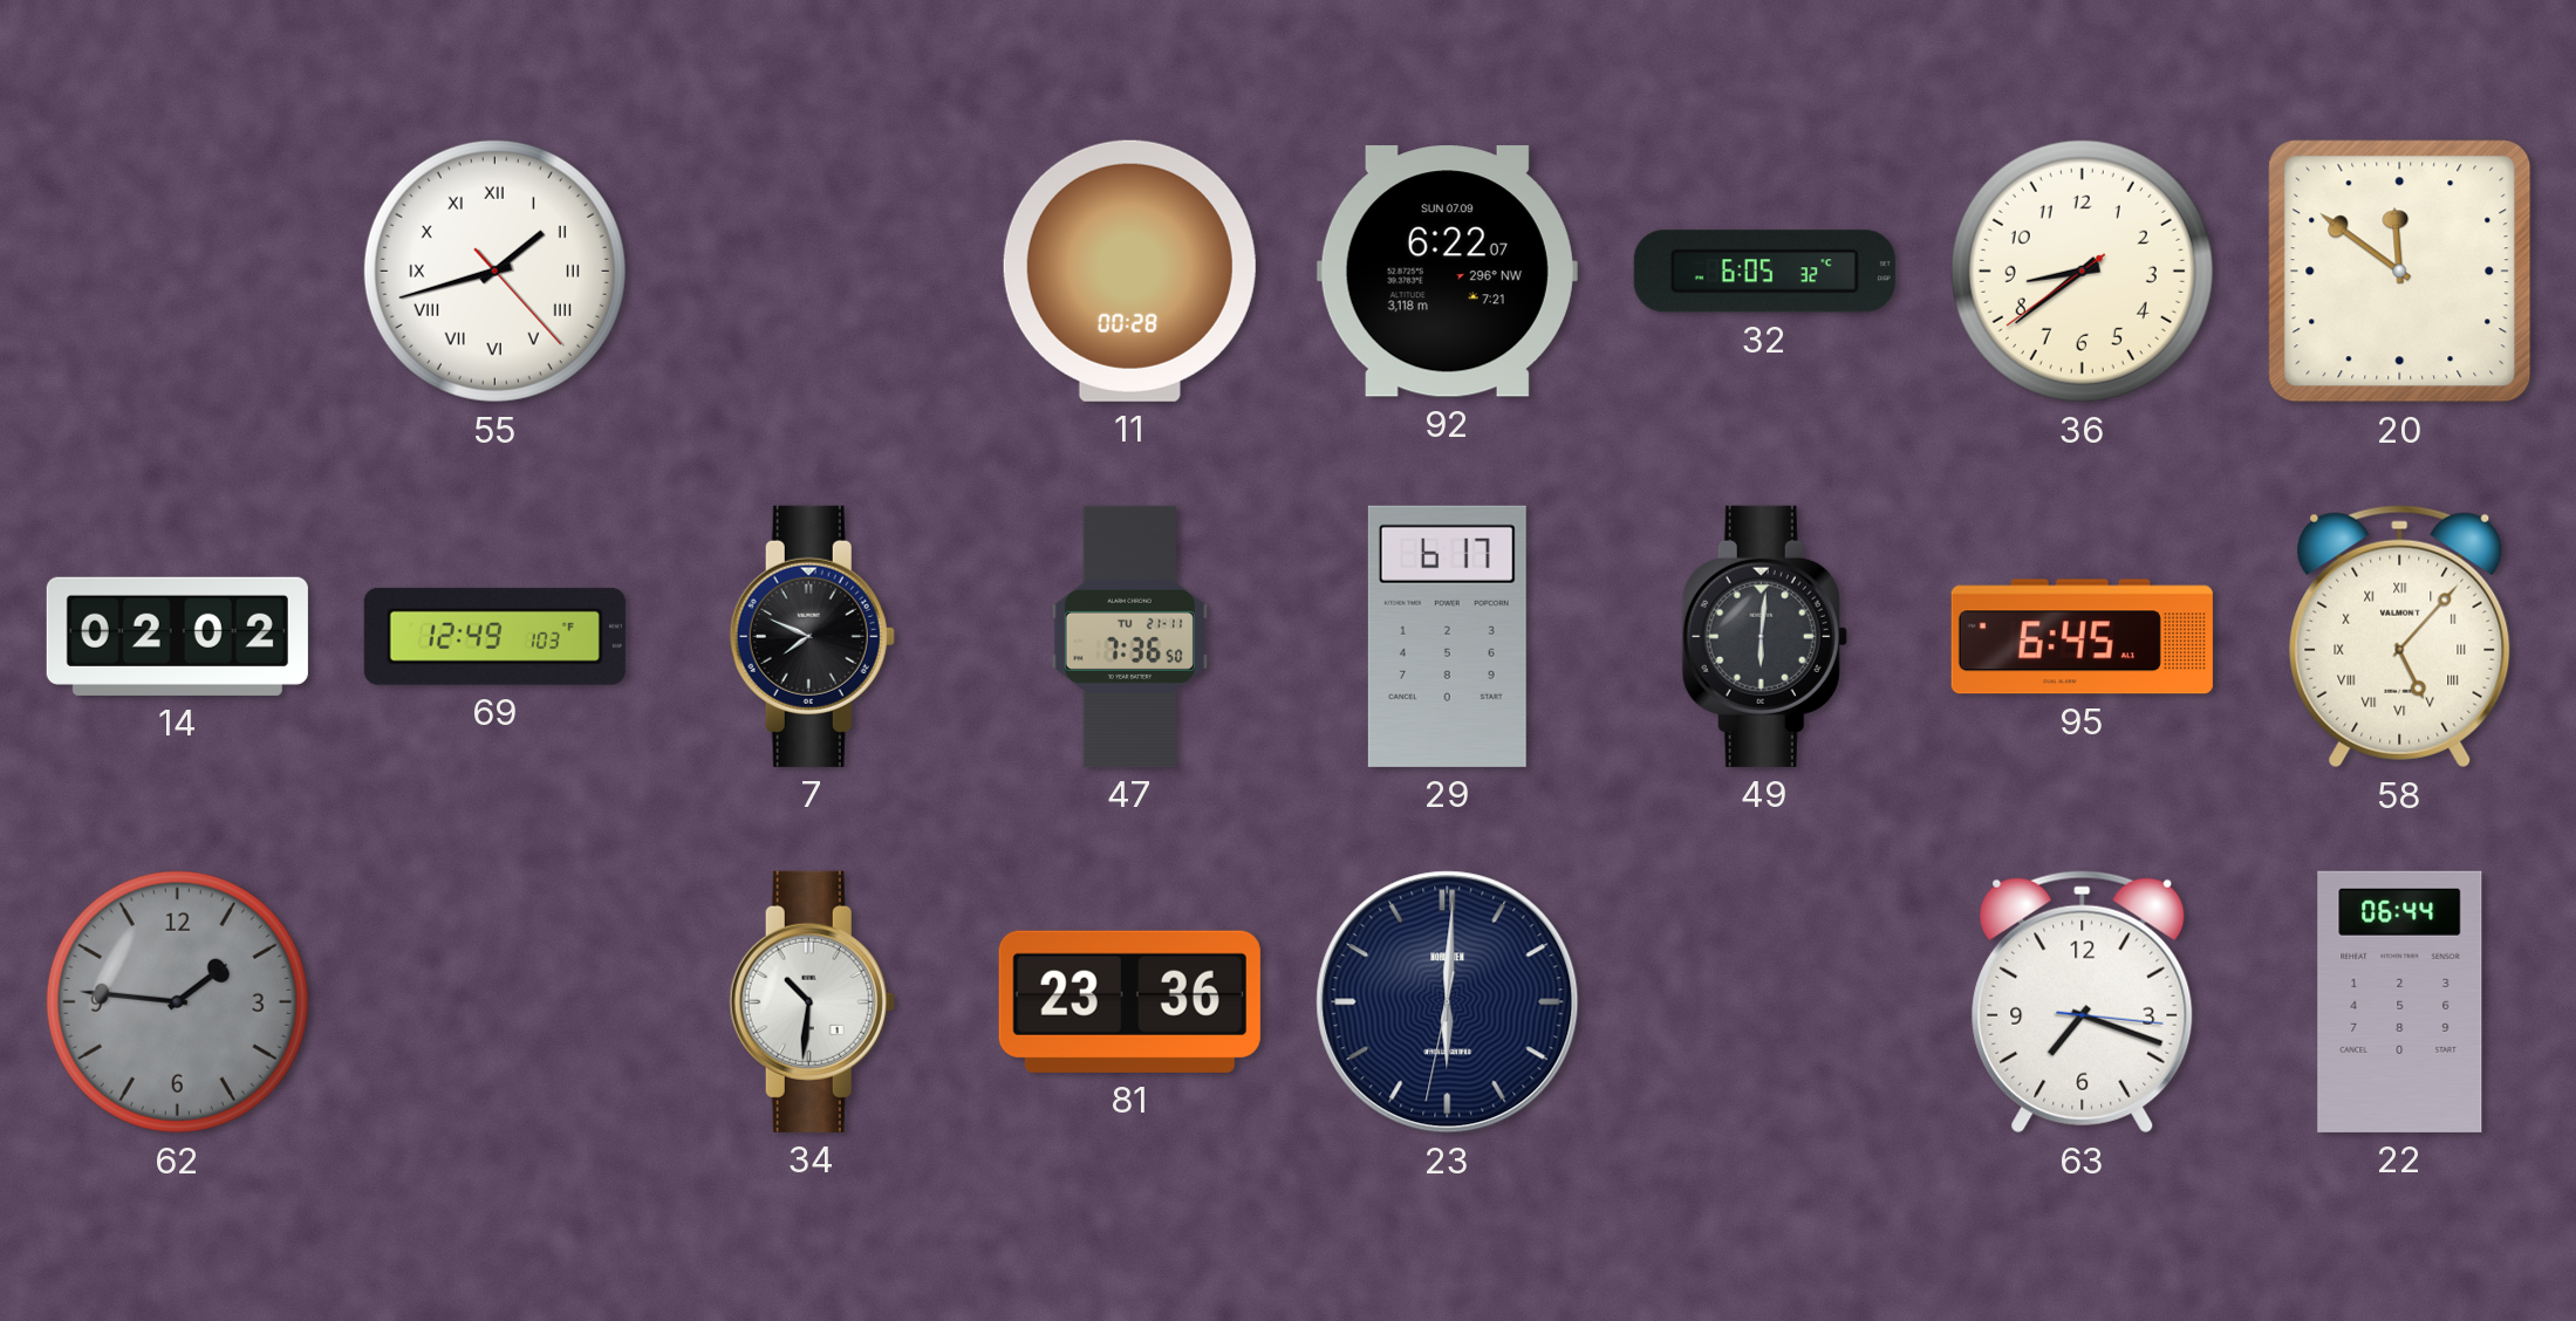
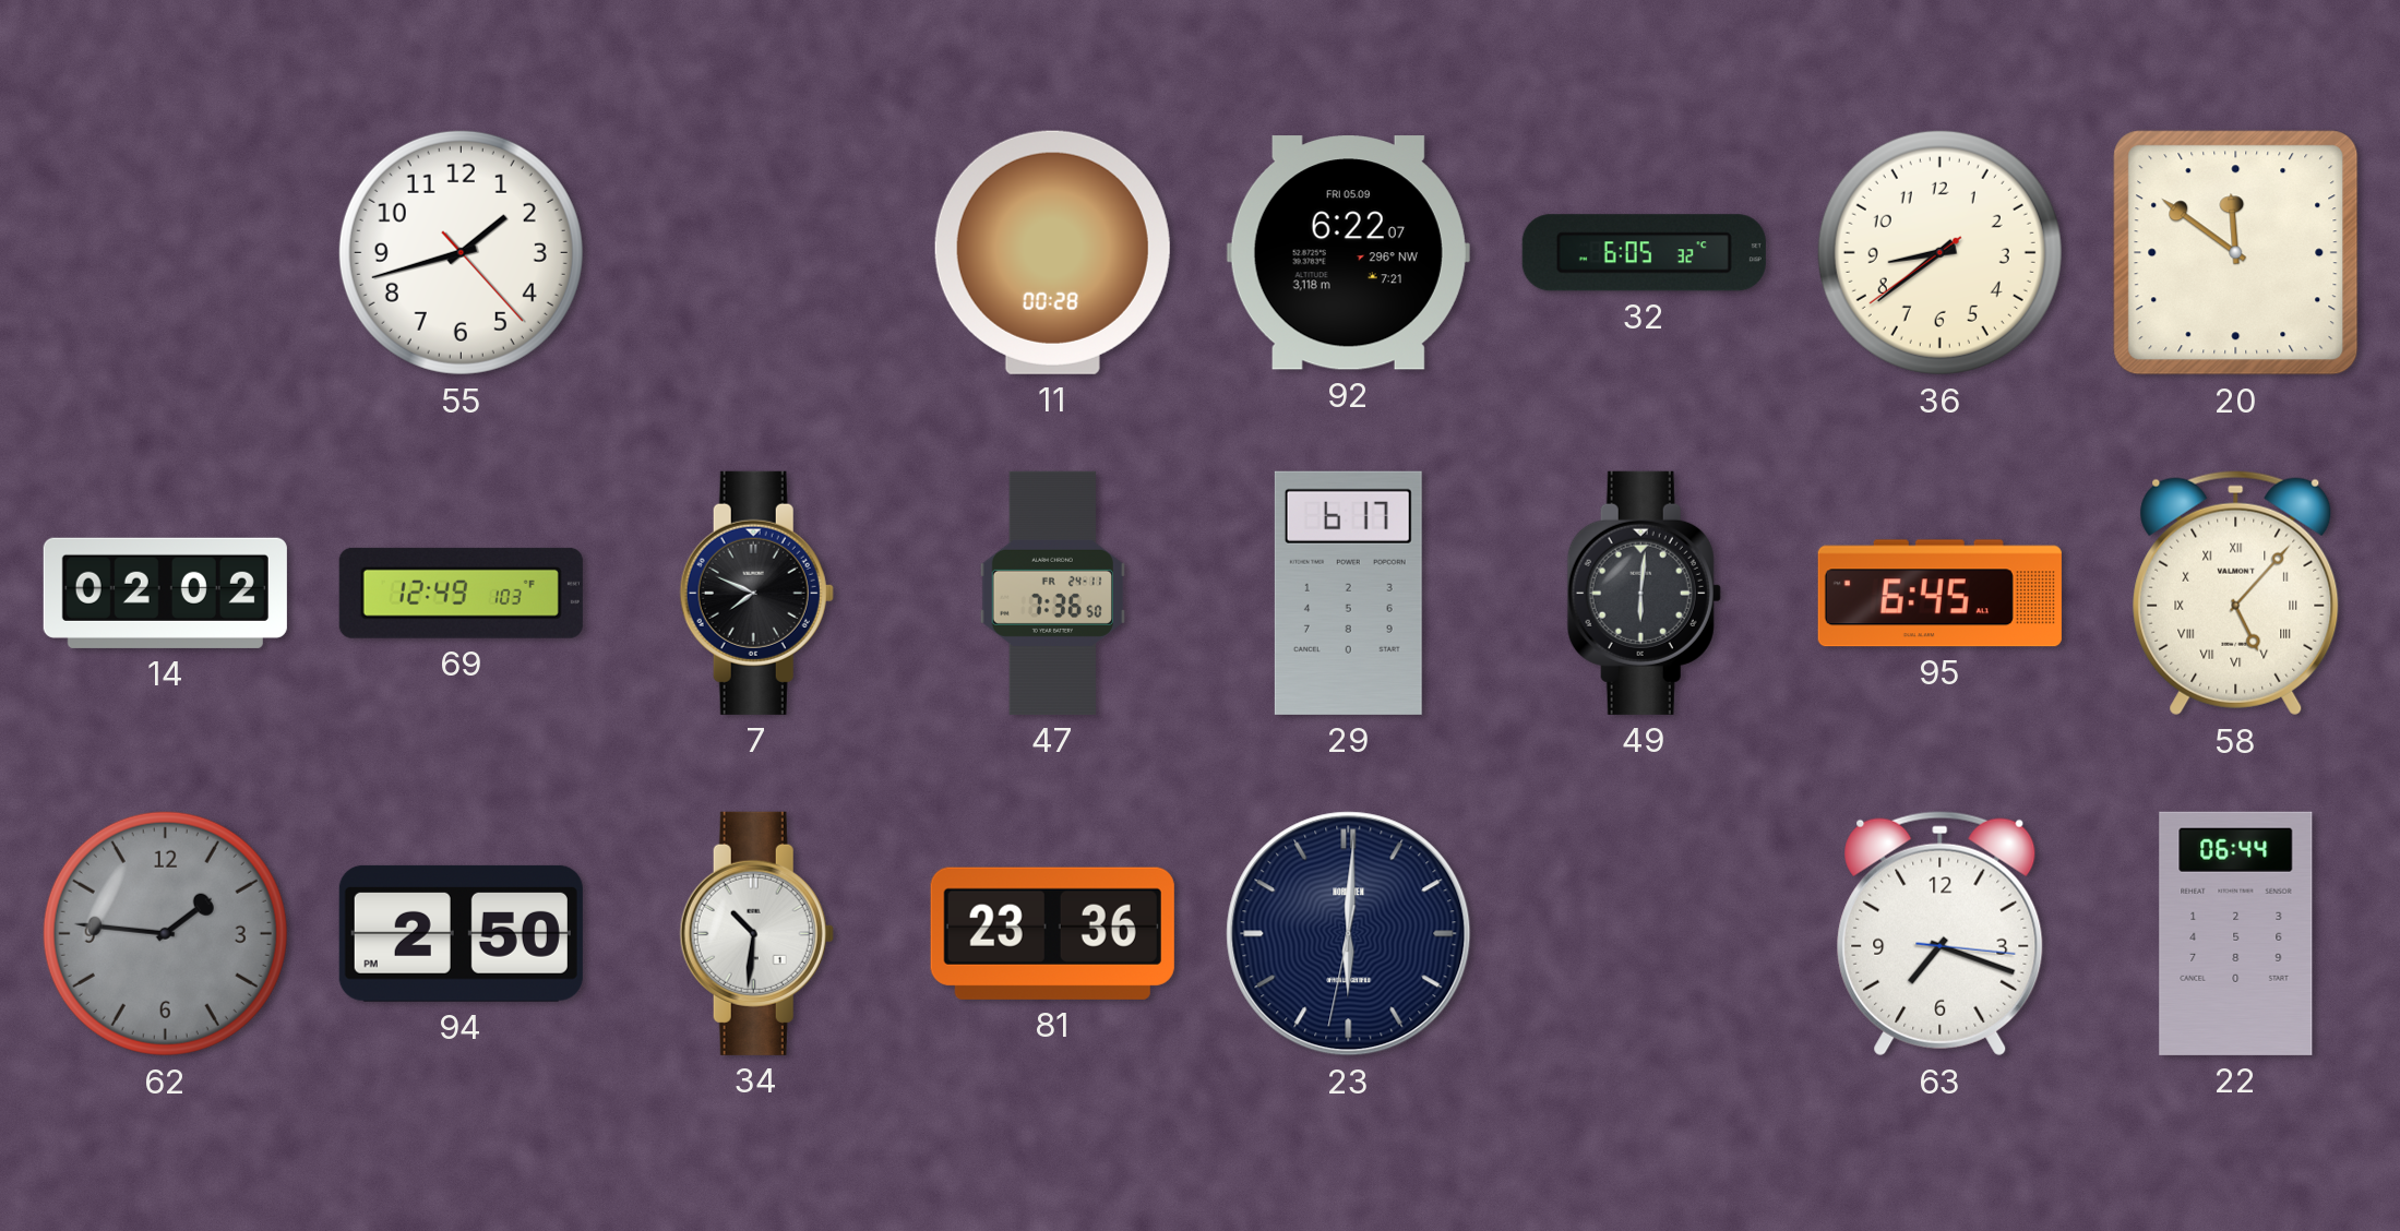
55 numerals: Roman -> Arabic (461, 252)
92 date: SUN 07.09 -> FRI 05.09 (1348, 253)
47 date: TU 21-11 -> FR 24-11 (1052, 593)
94: none -> 2:50 (461, 933)
